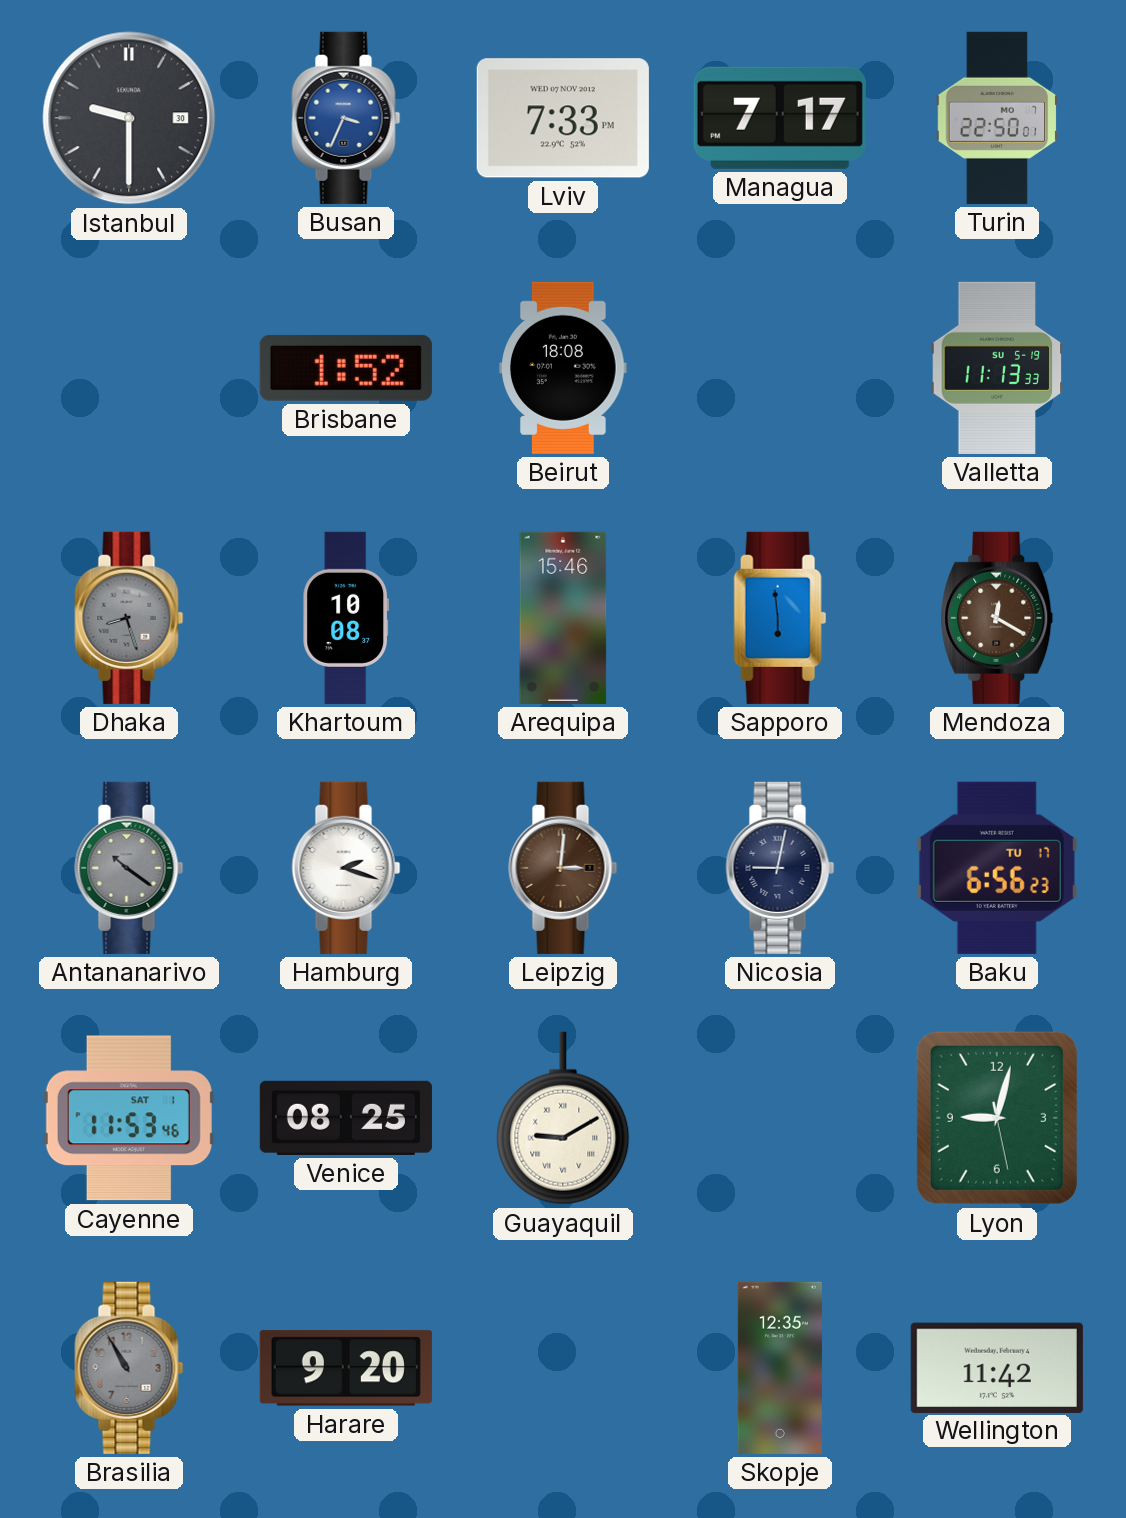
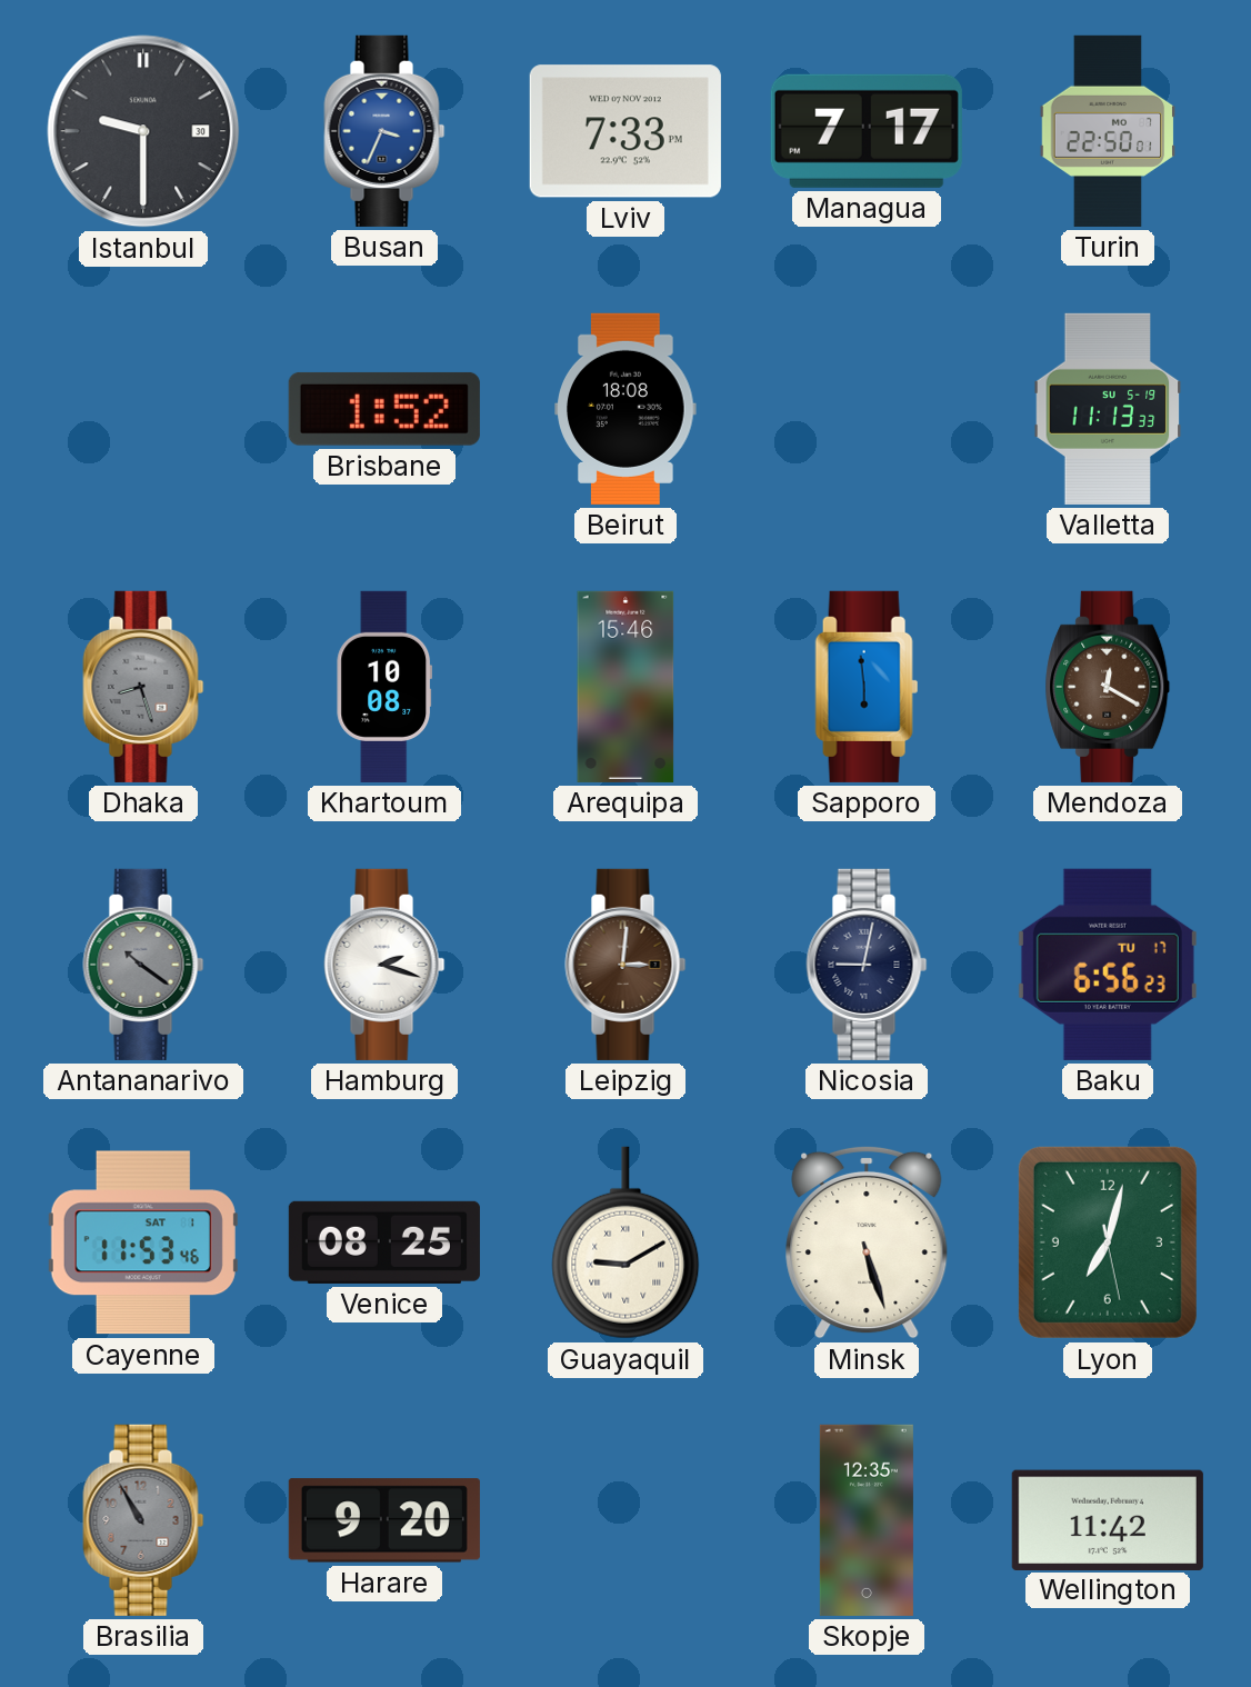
Minsk: none -> 5:27 (867, 1242)
Lyon: 9:02 -> 7:02 (1108, 1242)
